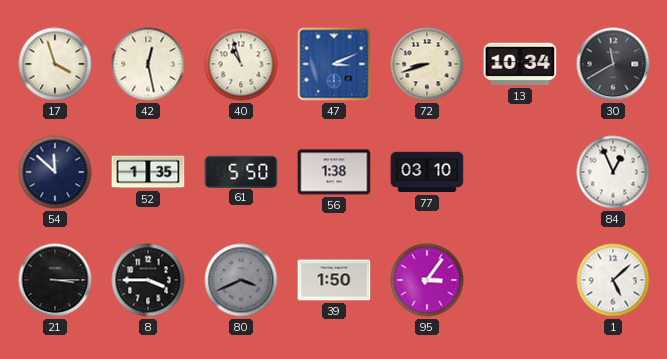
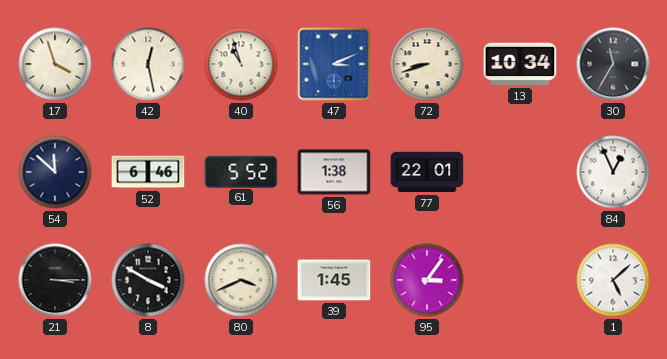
30: 11:40 -> 11:35 (613, 64)
52: 1:35 -> 6:46 (148, 172)
61: 5:50 -> 5:52 (241, 171)
77: 03:10 -> 22:01 (427, 172)
8: 3:45 -> 3:50 (148, 280)
80 dial: grey -> cream (241, 280)
39: 1:50 -> 1:45 (334, 280)
